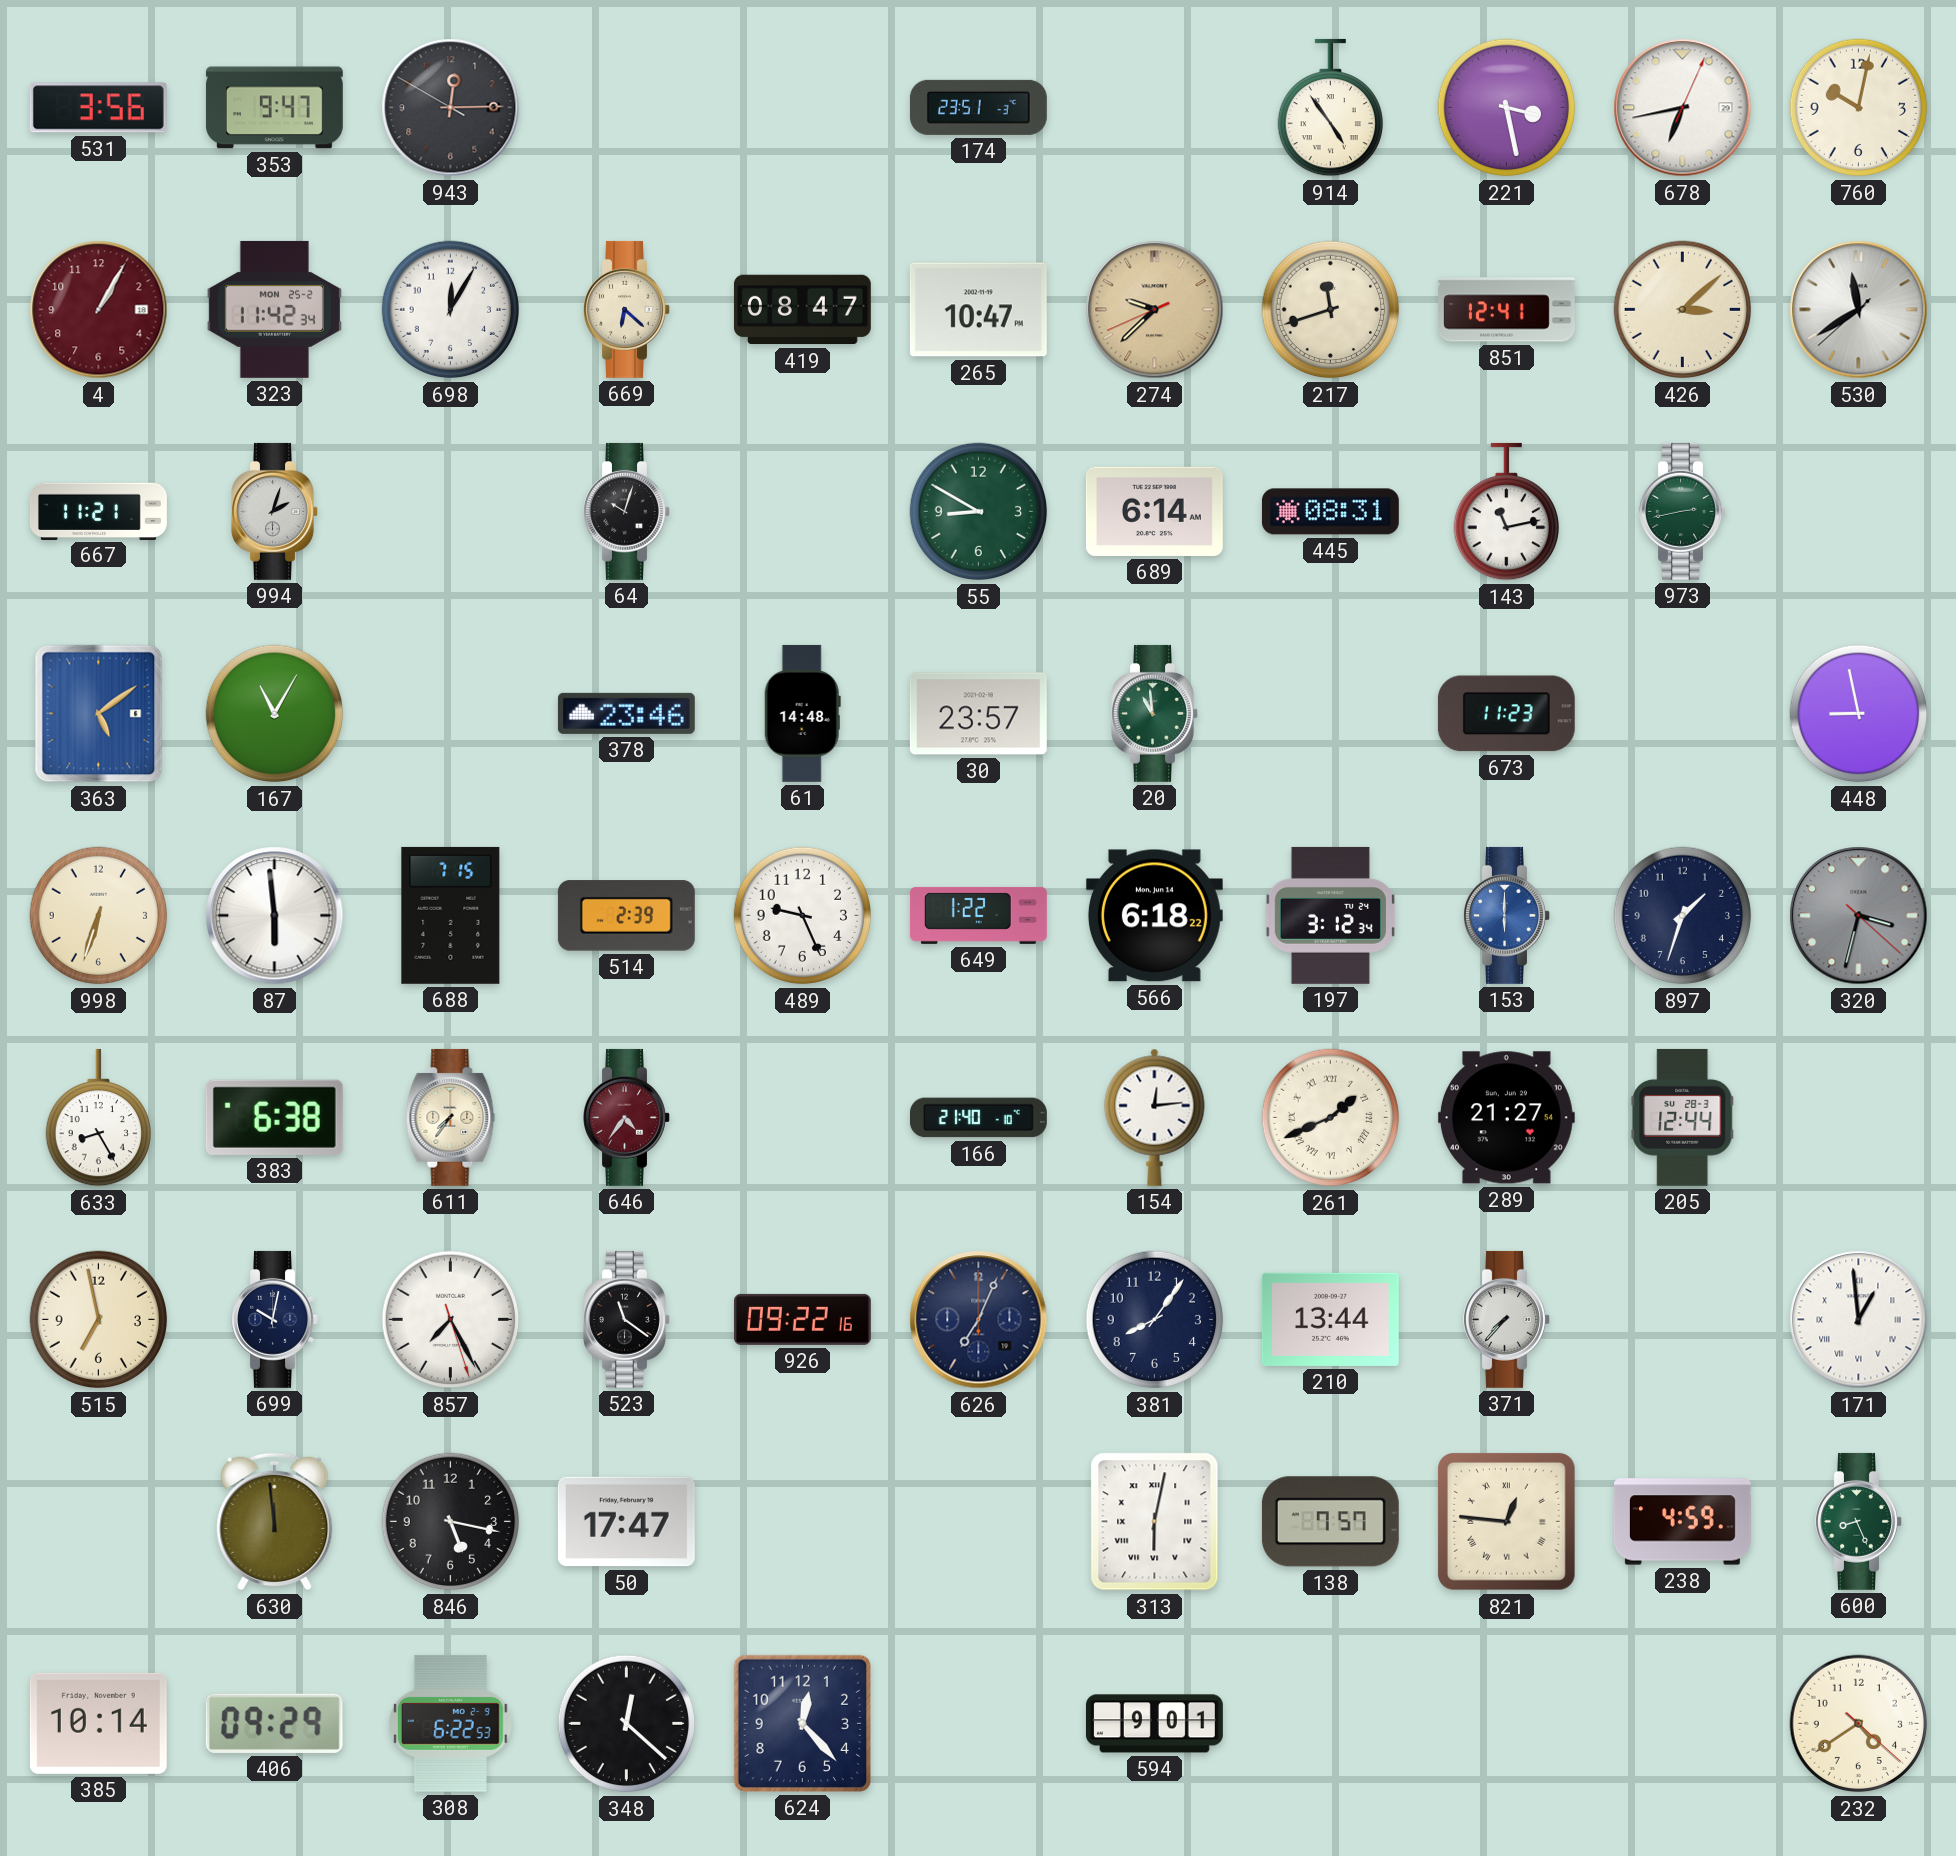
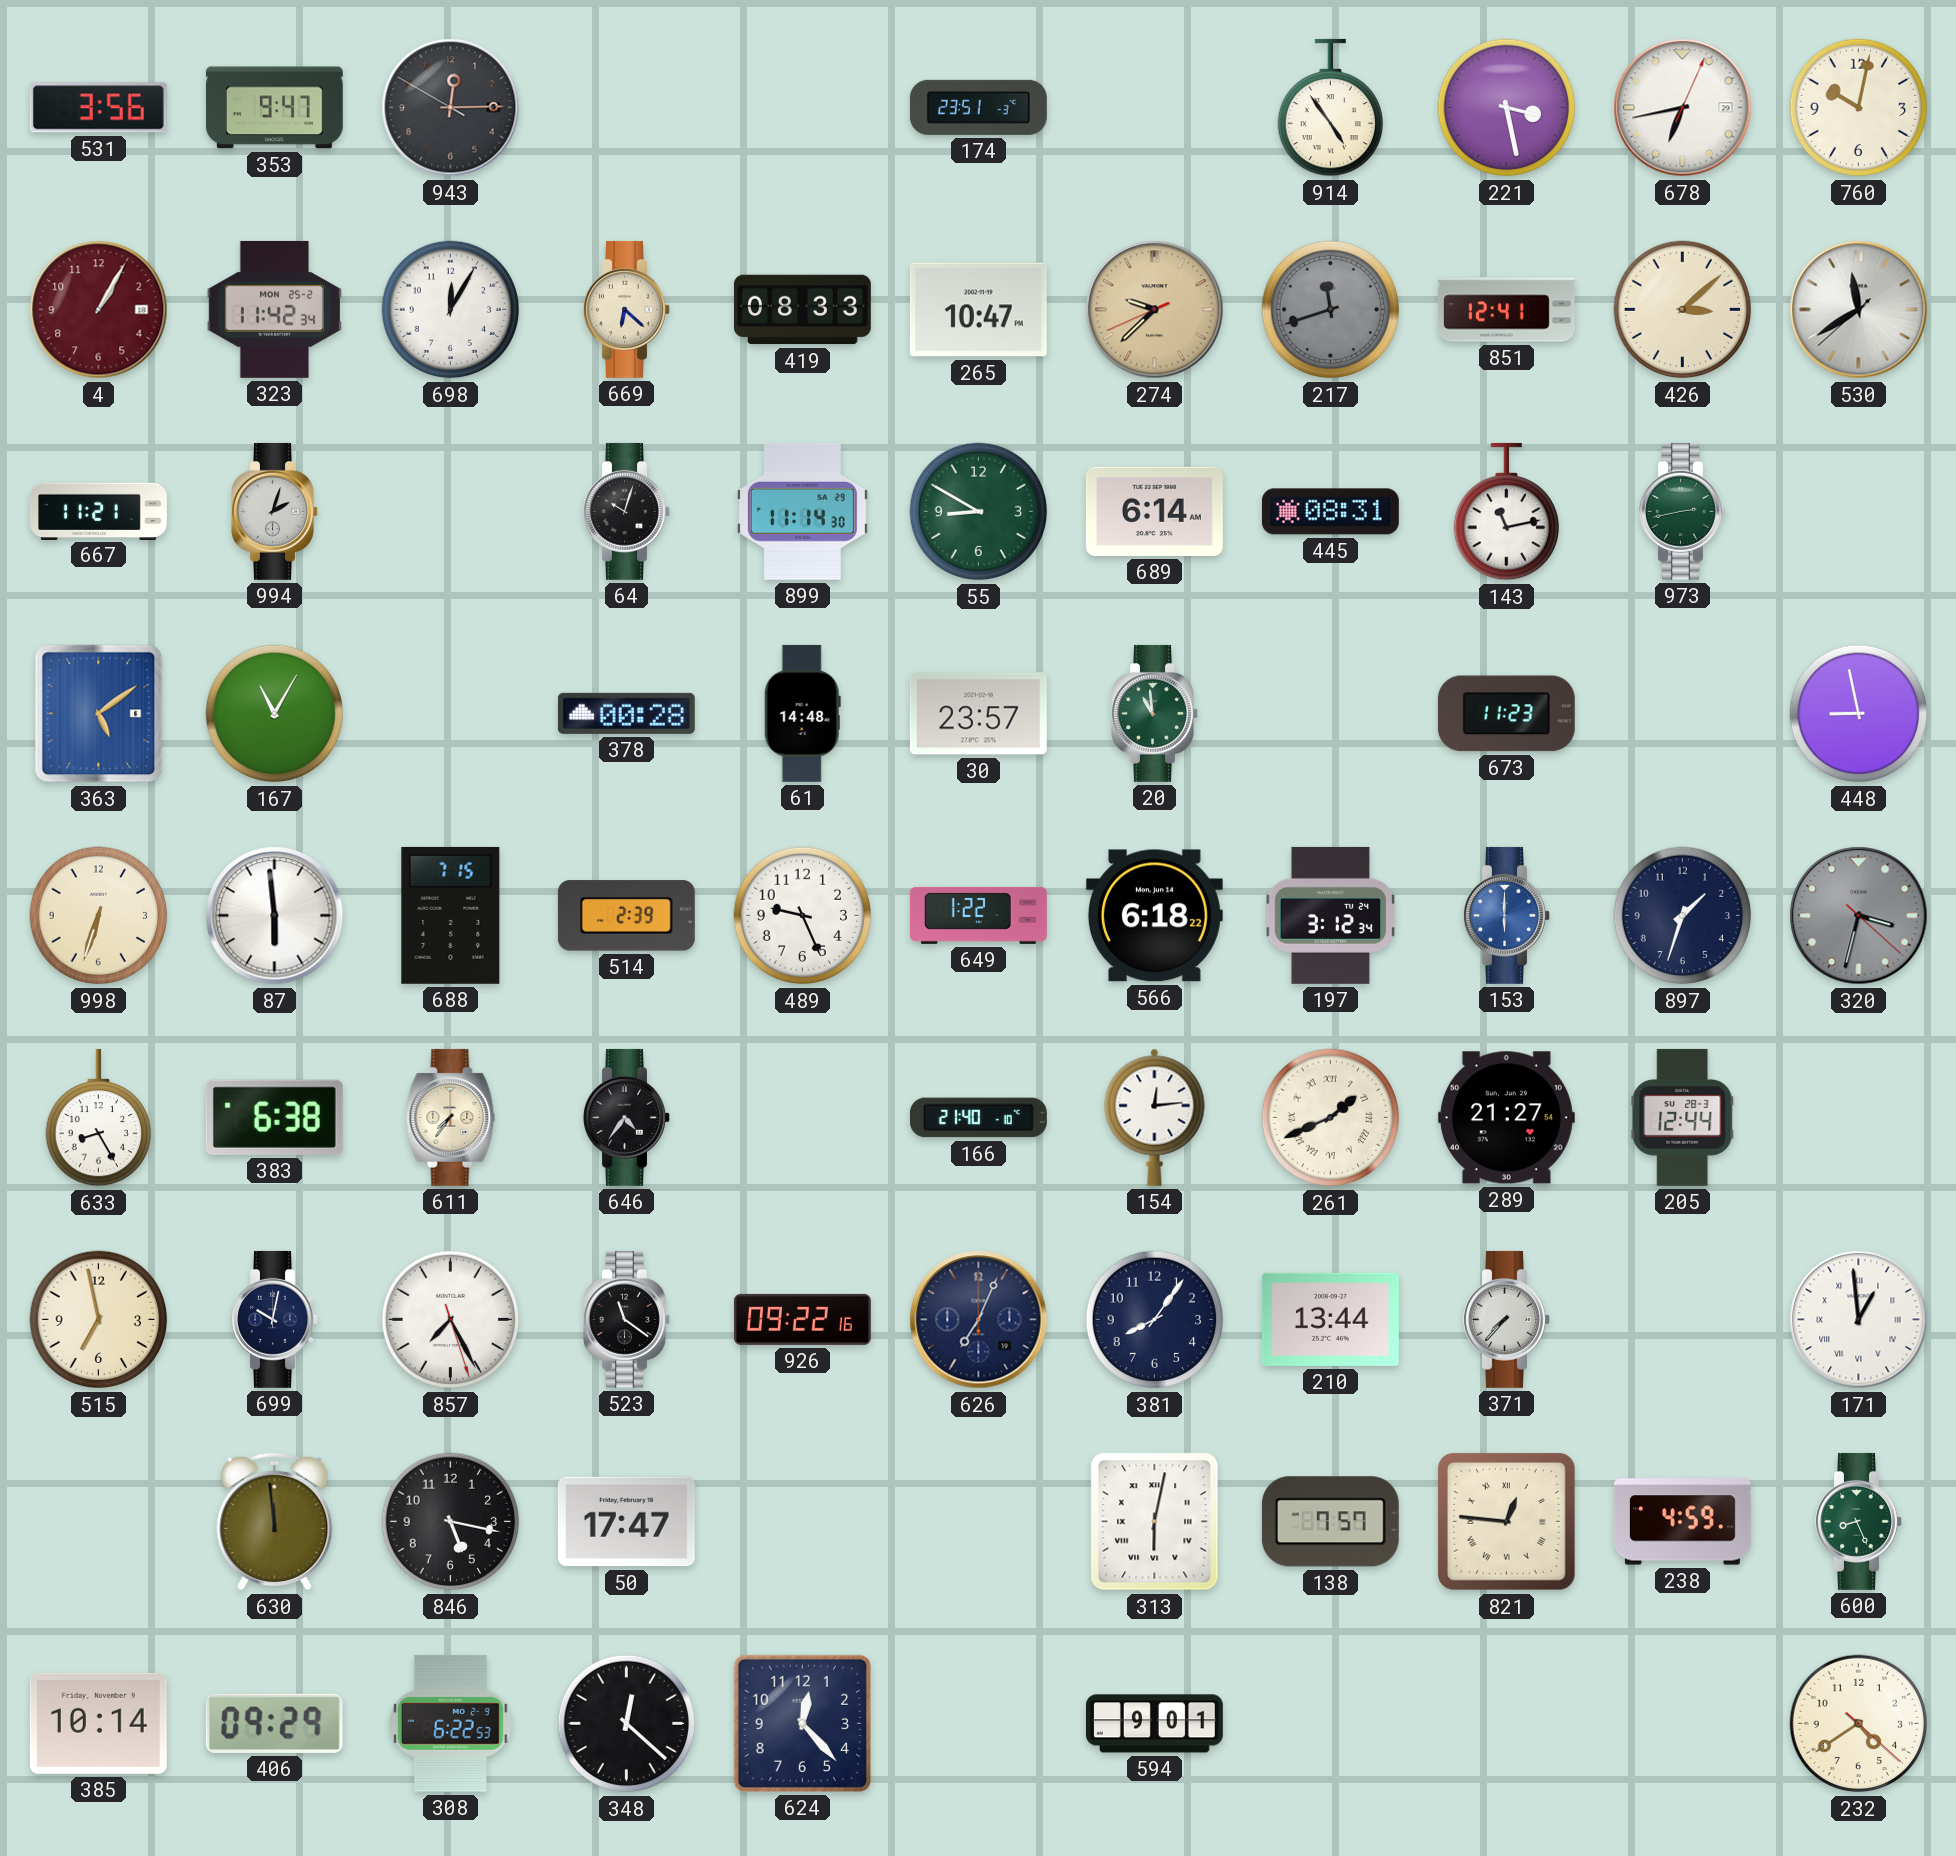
419: 08:47 -> 08:33 (802, 310)
217 dial: cream -> grey (1331, 310)
899: none -> 11:14 (802, 511)
378: 23:46 -> 00:28 (626, 713)
646 dial: burgundy -> black (627, 1117)
